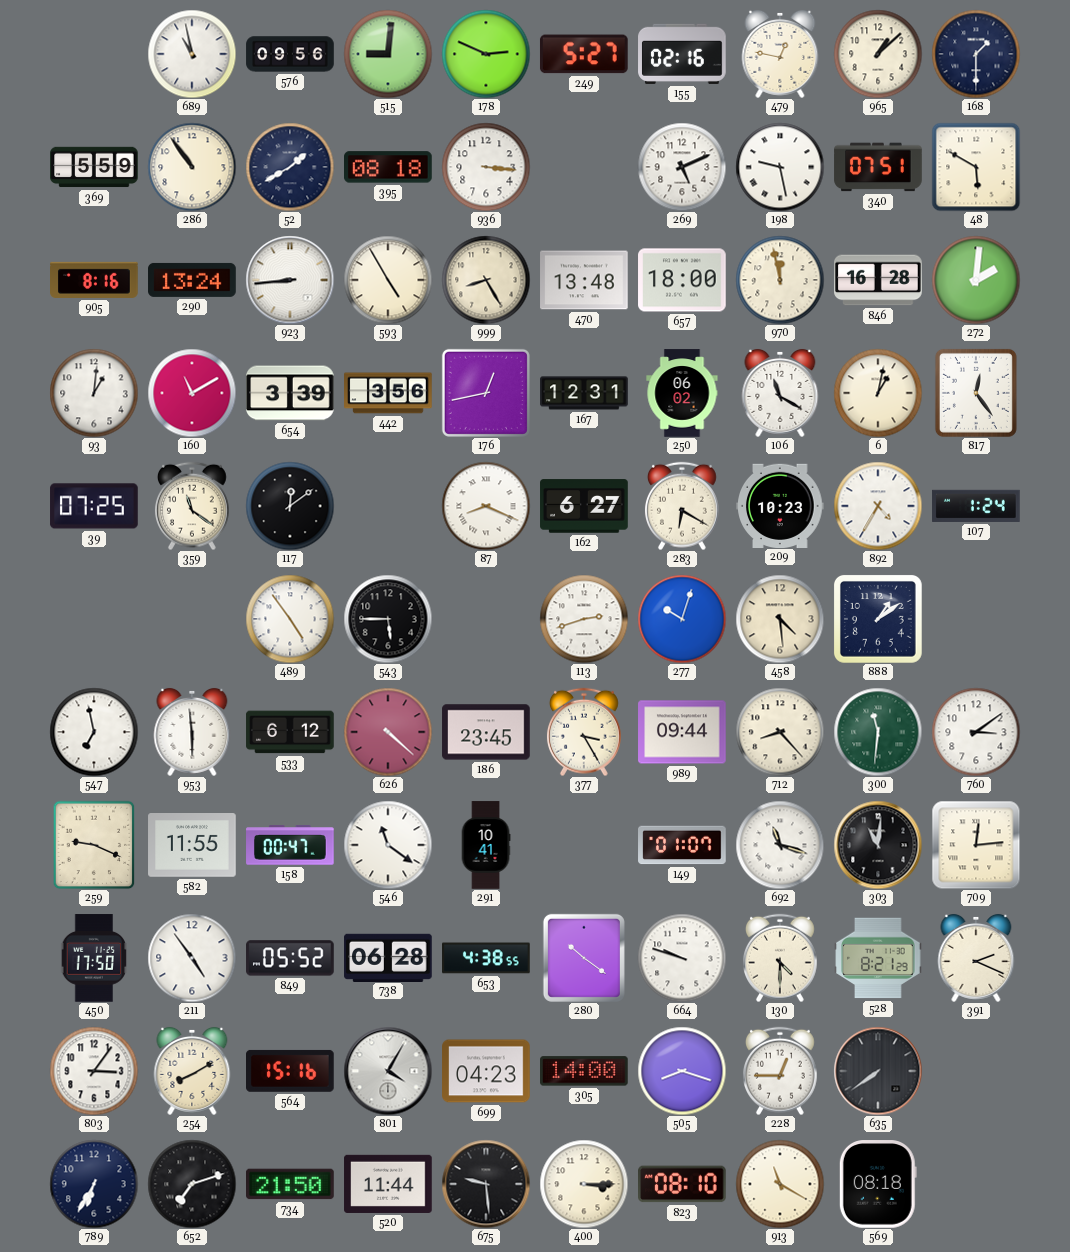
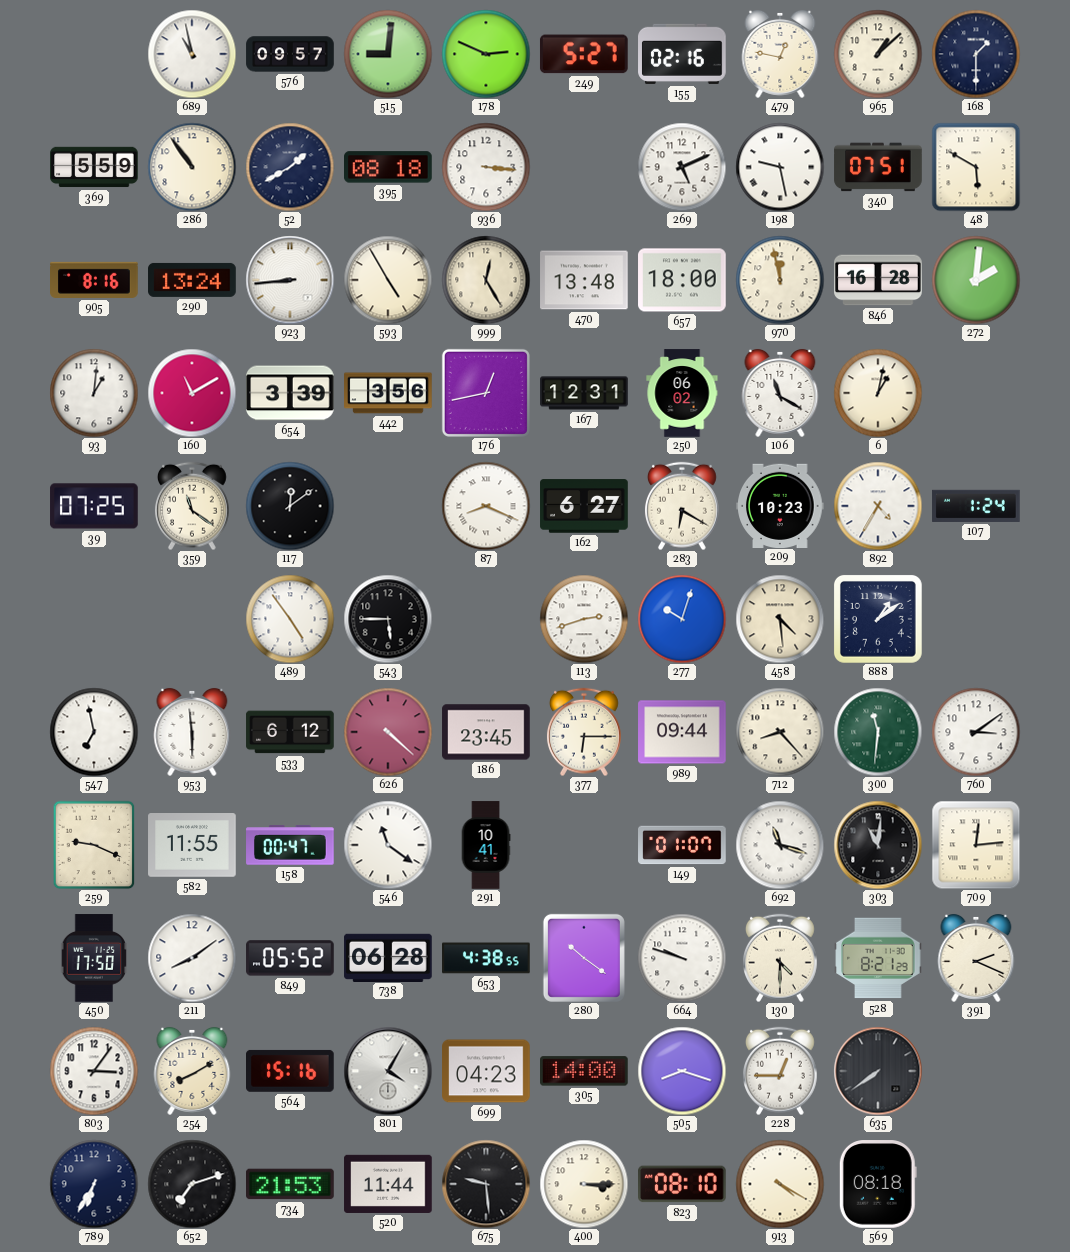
576: 09:56 -> 09:57 (290, 54)
999: 8:25 -> 12:25 (486, 280)
817: 12:24 -> none (976, 393)
377: 3:25 -> 6:15 (584, 732)
211: 4:54 -> 8:09 (192, 958)
734: 21:50 -> 21:53 (290, 1184)
913: 11:20 -> 4:20 (780, 1184)
